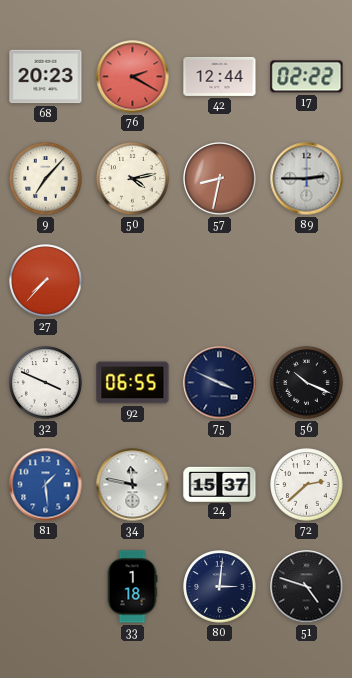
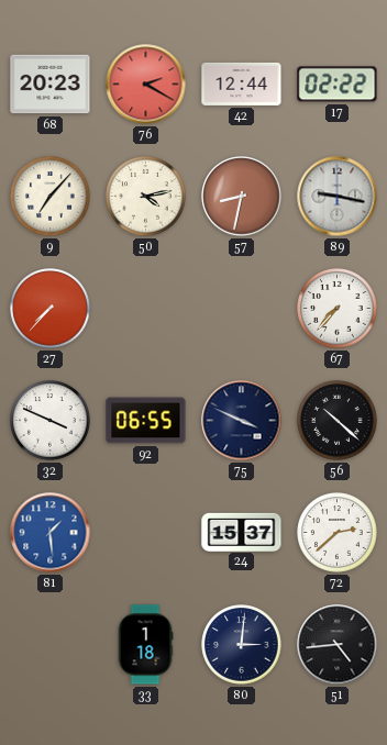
89: 2:45 -> 9:17 (338, 197)
67: none -> 7:37 (338, 309)
56: 10:19 -> 10:22 (338, 421)
34: 11:47 -> none (133, 485)
51: 4:48 -> 4:44 (338, 645)
